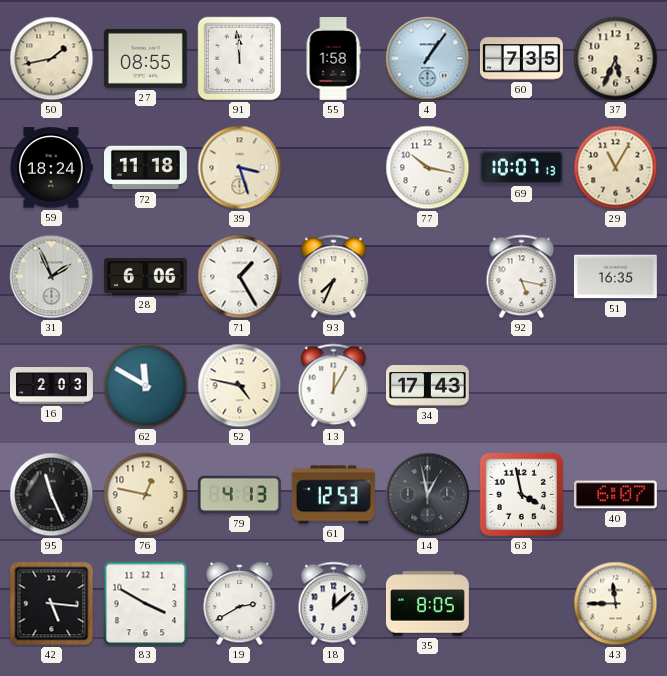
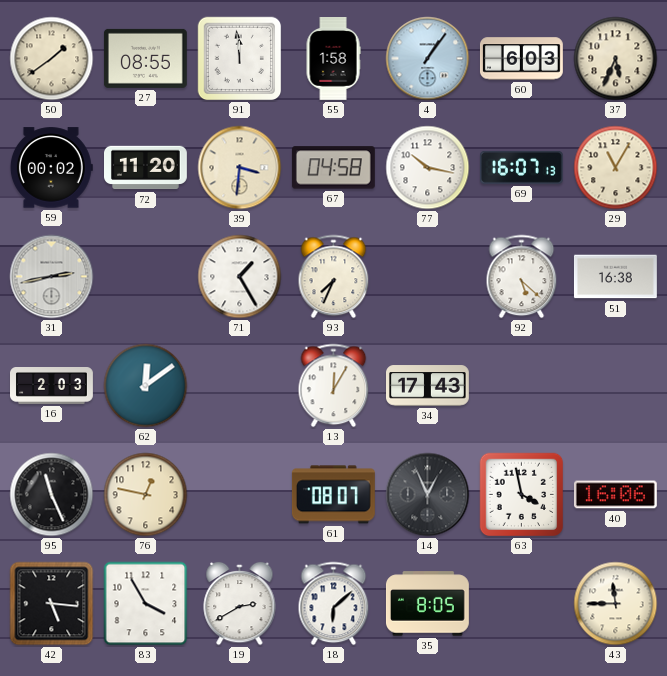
50: 1:43 -> 1:39 (52, 59)
60: 7:35 -> 6:03 (521, 59)
59: 18:24 -> 00:02 (51, 168)
72: 11:18 -> 11:20 (146, 168)
39: 3:27 -> 3:31 (240, 168)
67: none -> 04:58 (333, 168)
69: 10:07 -> 16:07 (521, 167)
31: 1:56 -> 2:43 (52, 277)
28: 6:06 -> none (146, 276)
92: 5:17 -> 5:22 (522, 277)
51: 16:35 -> 16:38 (615, 277)
62: 11:50 -> 12:09 (146, 386)
52: 4:47 -> none (240, 386)
79: 4:13 -> none (239, 495)
61: 12:53 -> 08:07 (333, 495)
14: 12:58 -> 12:56 (428, 495)
40: 6:07 -> 16:06 (615, 495)
83: 3:50 -> 3:55 (146, 604)
18: 12:08 -> 6:08 (334, 604)
